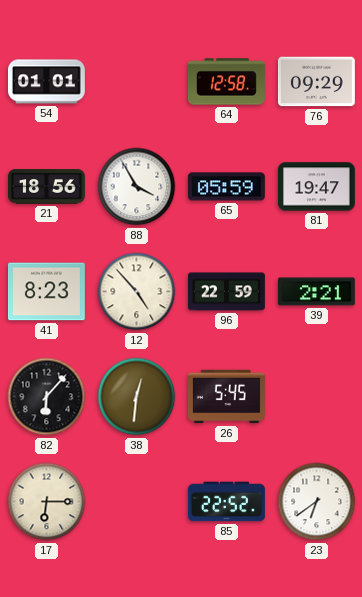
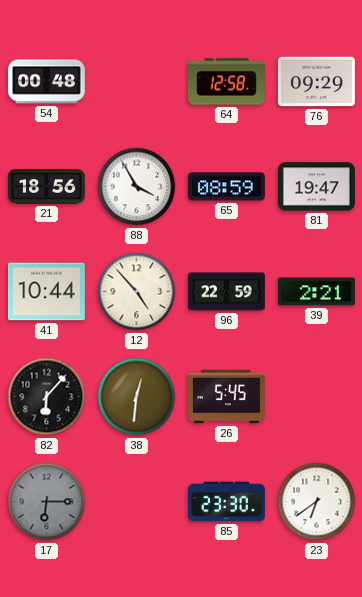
54: 01:01 -> 00:48 (46, 82)
65: 05:59 -> 08:59 (226, 187)
41: 8:23 -> 10:44 (46, 292)
17 dial: cream -> grey (47, 502)
85: 22:52 -> 23:30 (226, 502)
